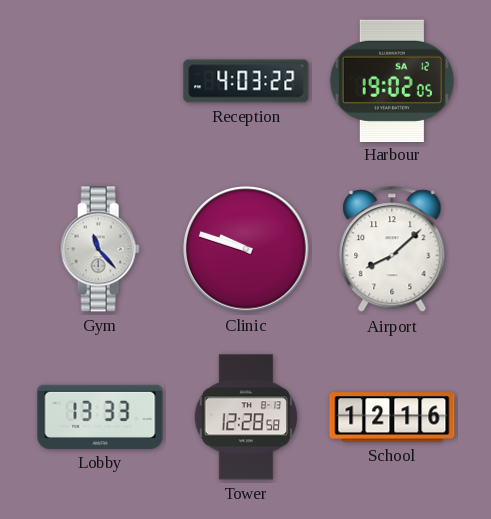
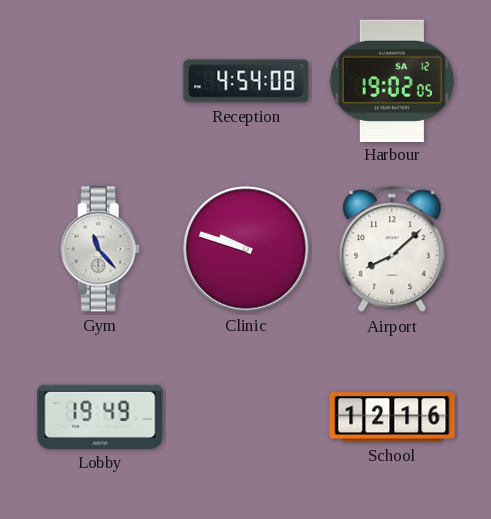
Reception: 4:03 -> 4:54 (246, 81)
Lobby: 13:33 -> 19:49 (100, 417)
Tower: 12:28 -> none (246, 417)
